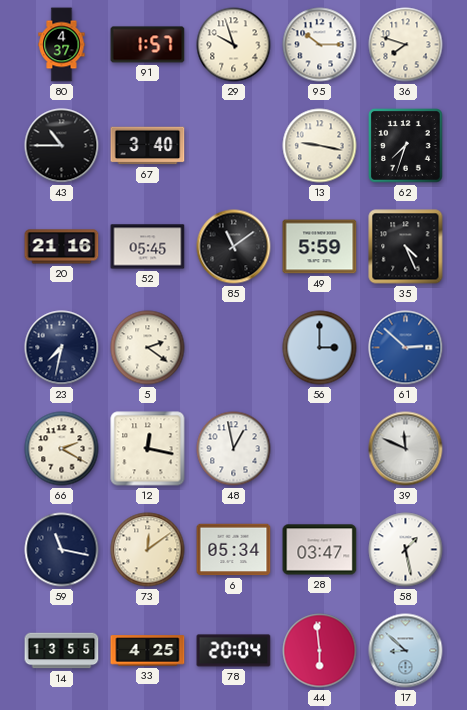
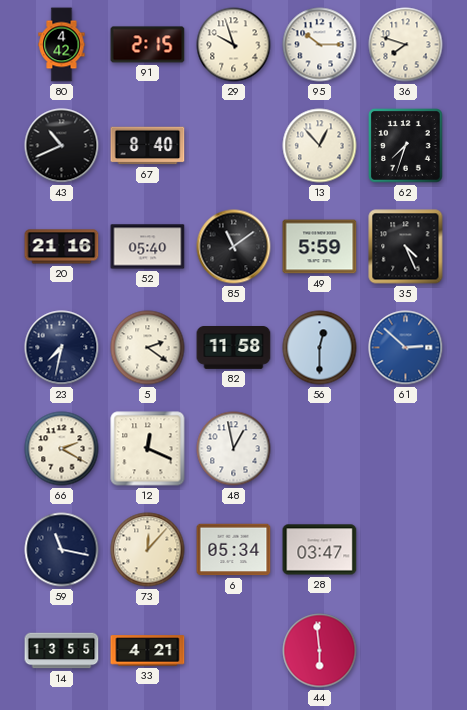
80: 4:37 -> 4:42 (62, 45)
91: 1:57 -> 2:15 (148, 45)
43: 10:45 -> 10:41 (62, 146)
67: 3:40 -> 8:40 (148, 146)
13: 9:17 -> 12:53 (320, 146)
52: 05:45 -> 05:40 (148, 247)
82: none -> 11:58 (234, 348)
56: 3:00 -> 12:30 (320, 348)
12: 12:17 -> 12:19 (148, 449)
39: 11:49 -> none (406, 449)
73: 12:09 -> 12:07 (148, 550)
58: 1:28 -> none (406, 550)
33: 4:25 -> 4:21 (148, 651)
78: 20:04 -> none (234, 651)
17: 8:52 -> none (406, 651)
